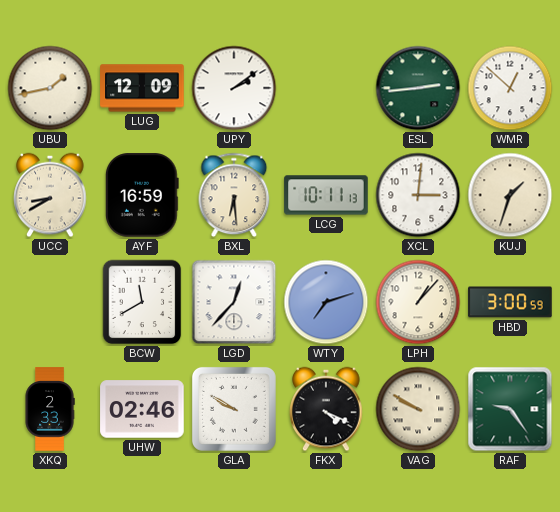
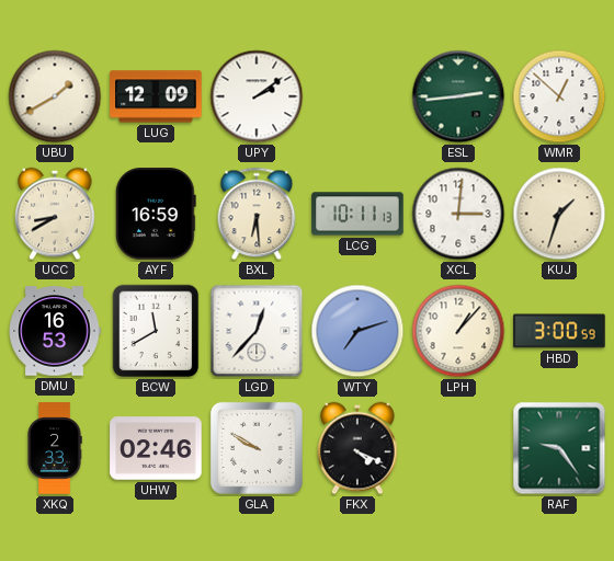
UBU: 1:43 -> 1:40 (55, 96)
DMU: none -> 16:53 (55, 331)
VAG: 9:50 -> none (418, 409)
